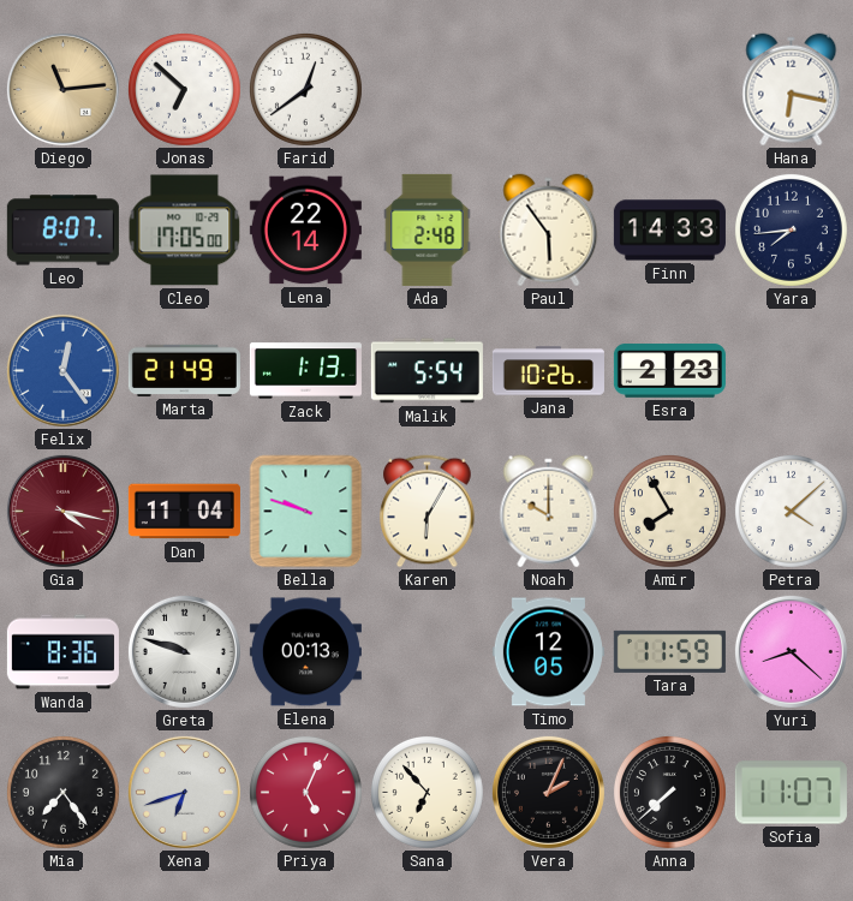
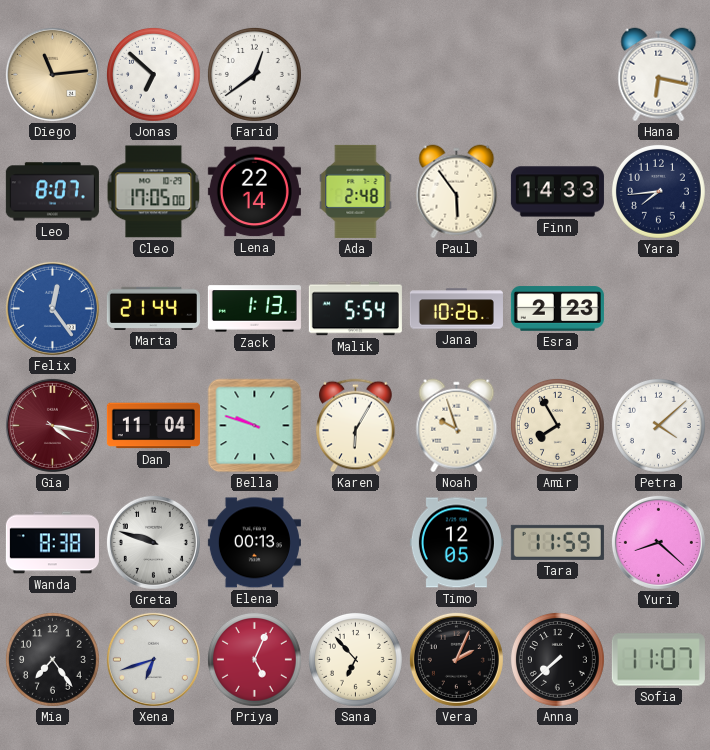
Marta: 21:49 -> 21:44 (153, 308)
Noah: 10:00 -> 9:57 (457, 426)
Wanda: 8:36 -> 8:38 (52, 543)
